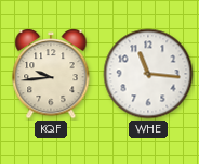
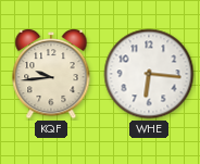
WHE: 11:16 -> 6:16 (149, 74)
